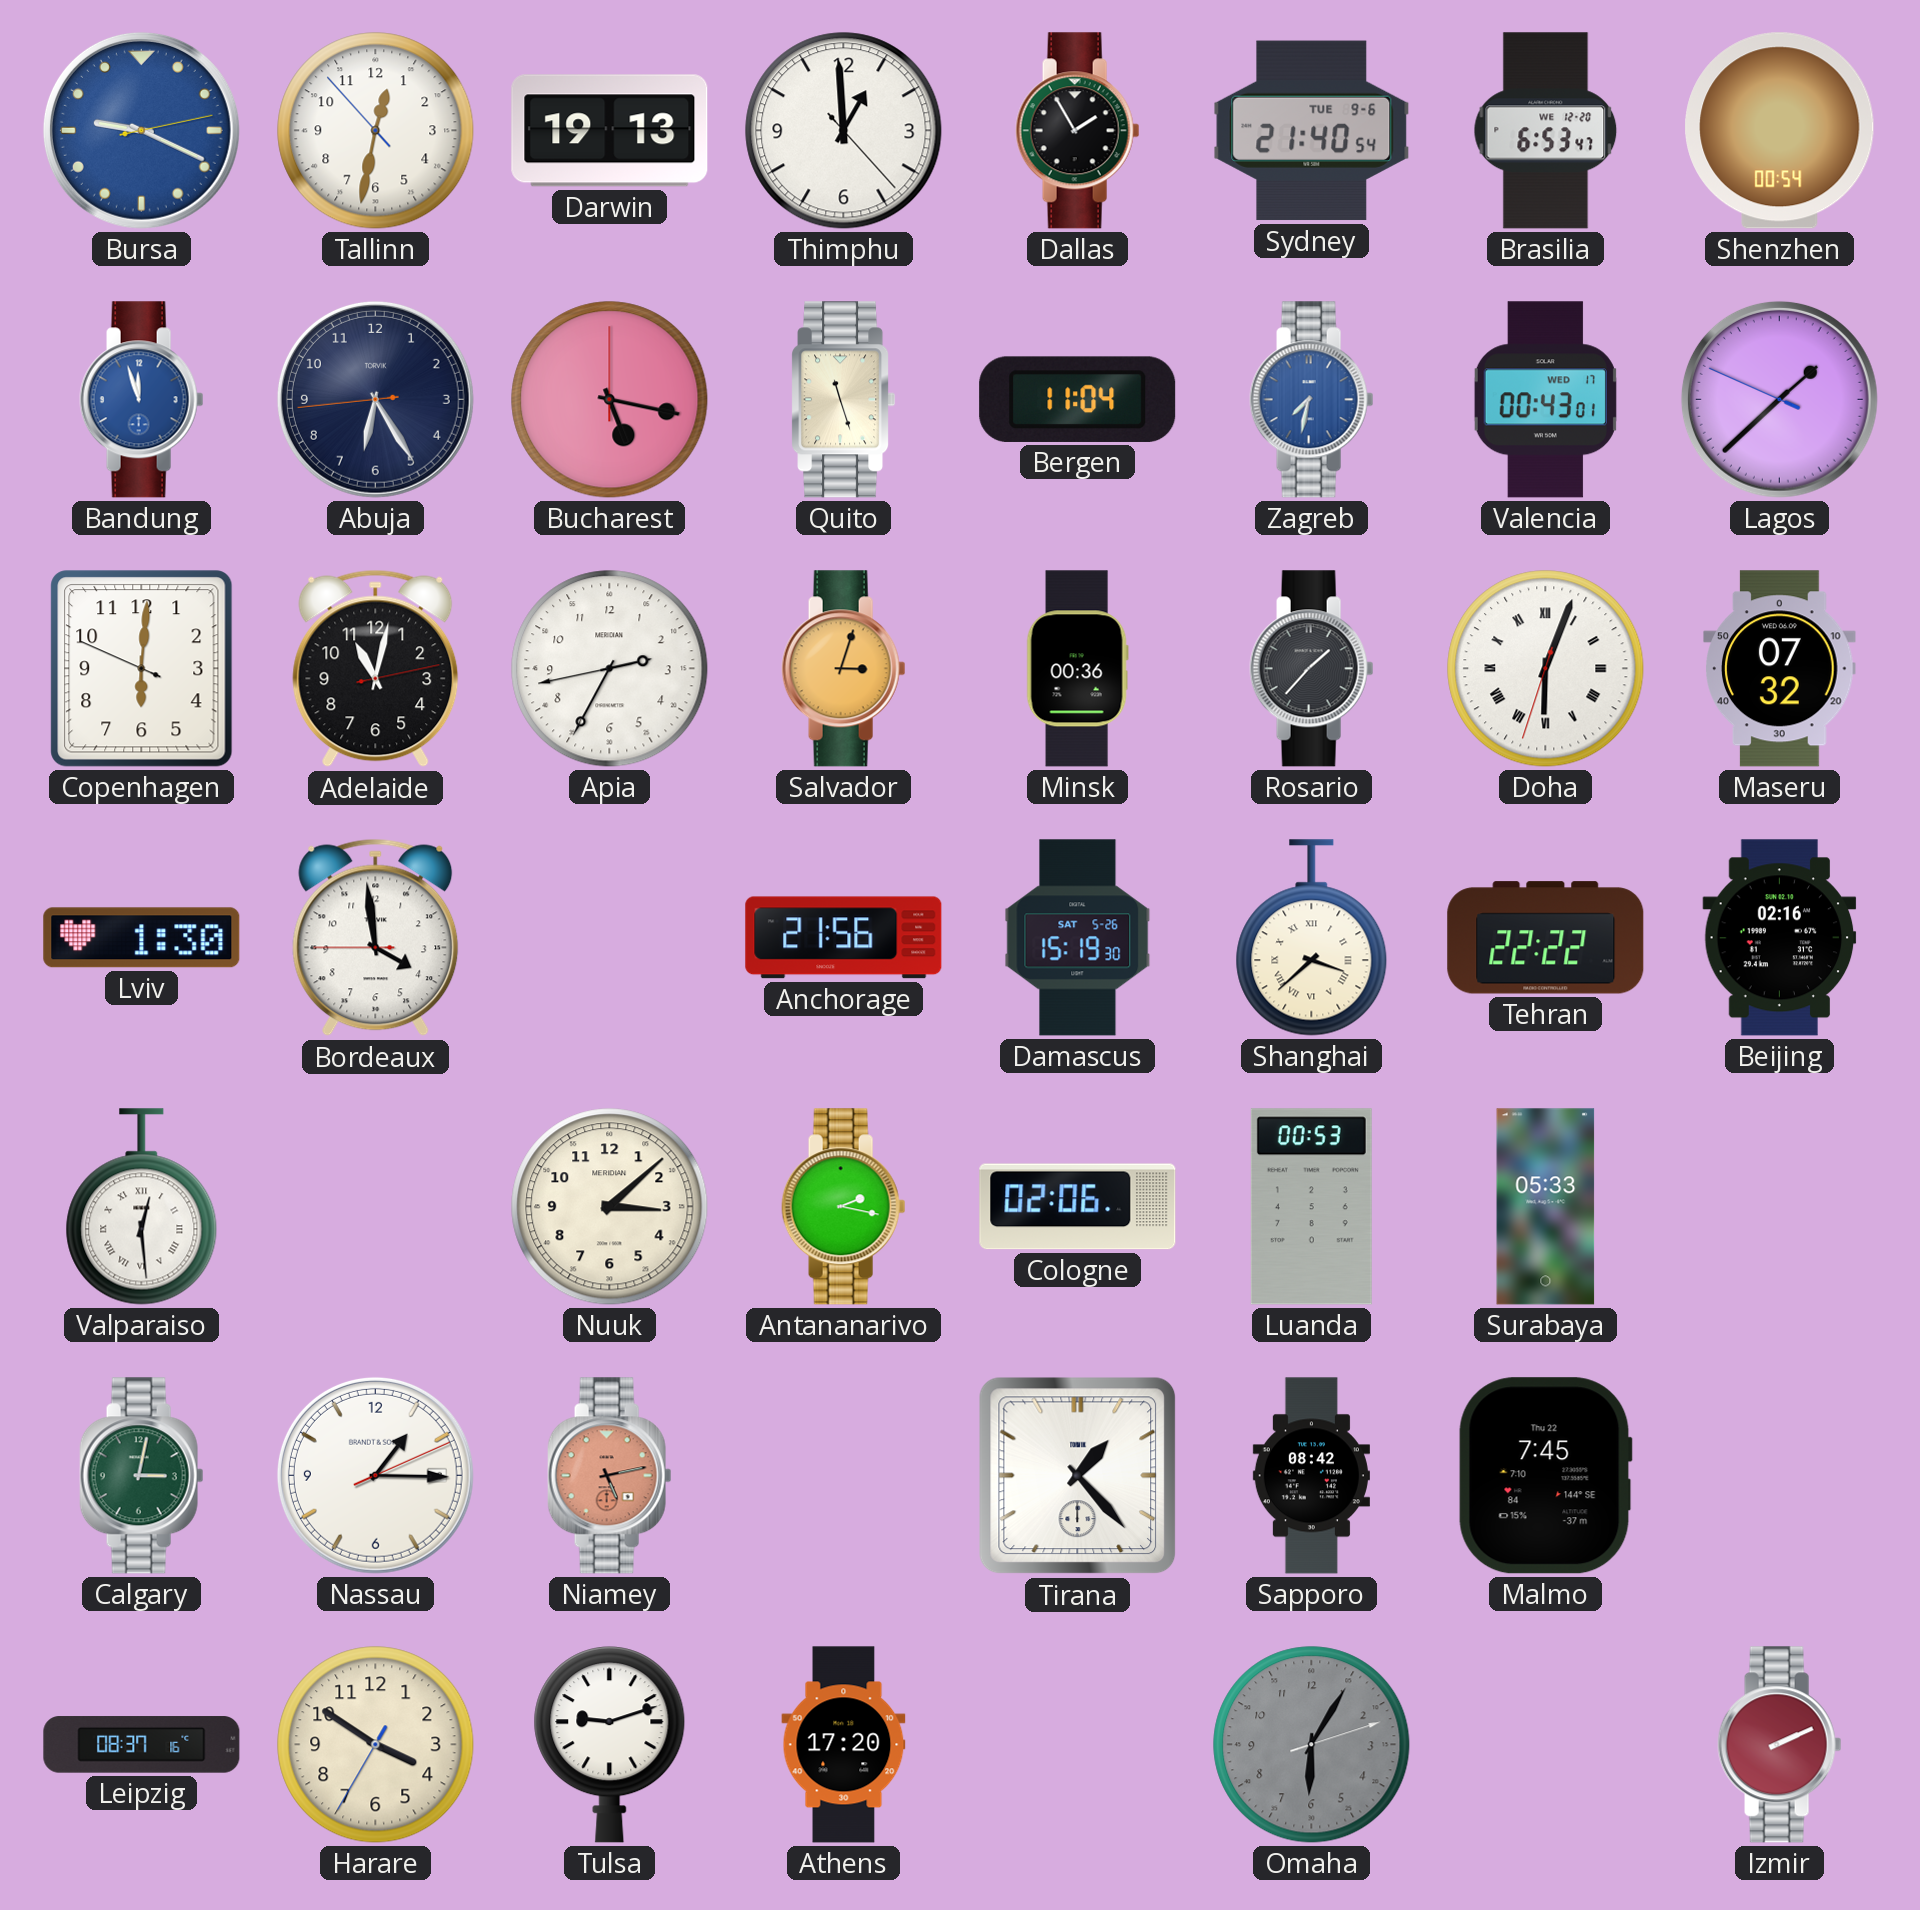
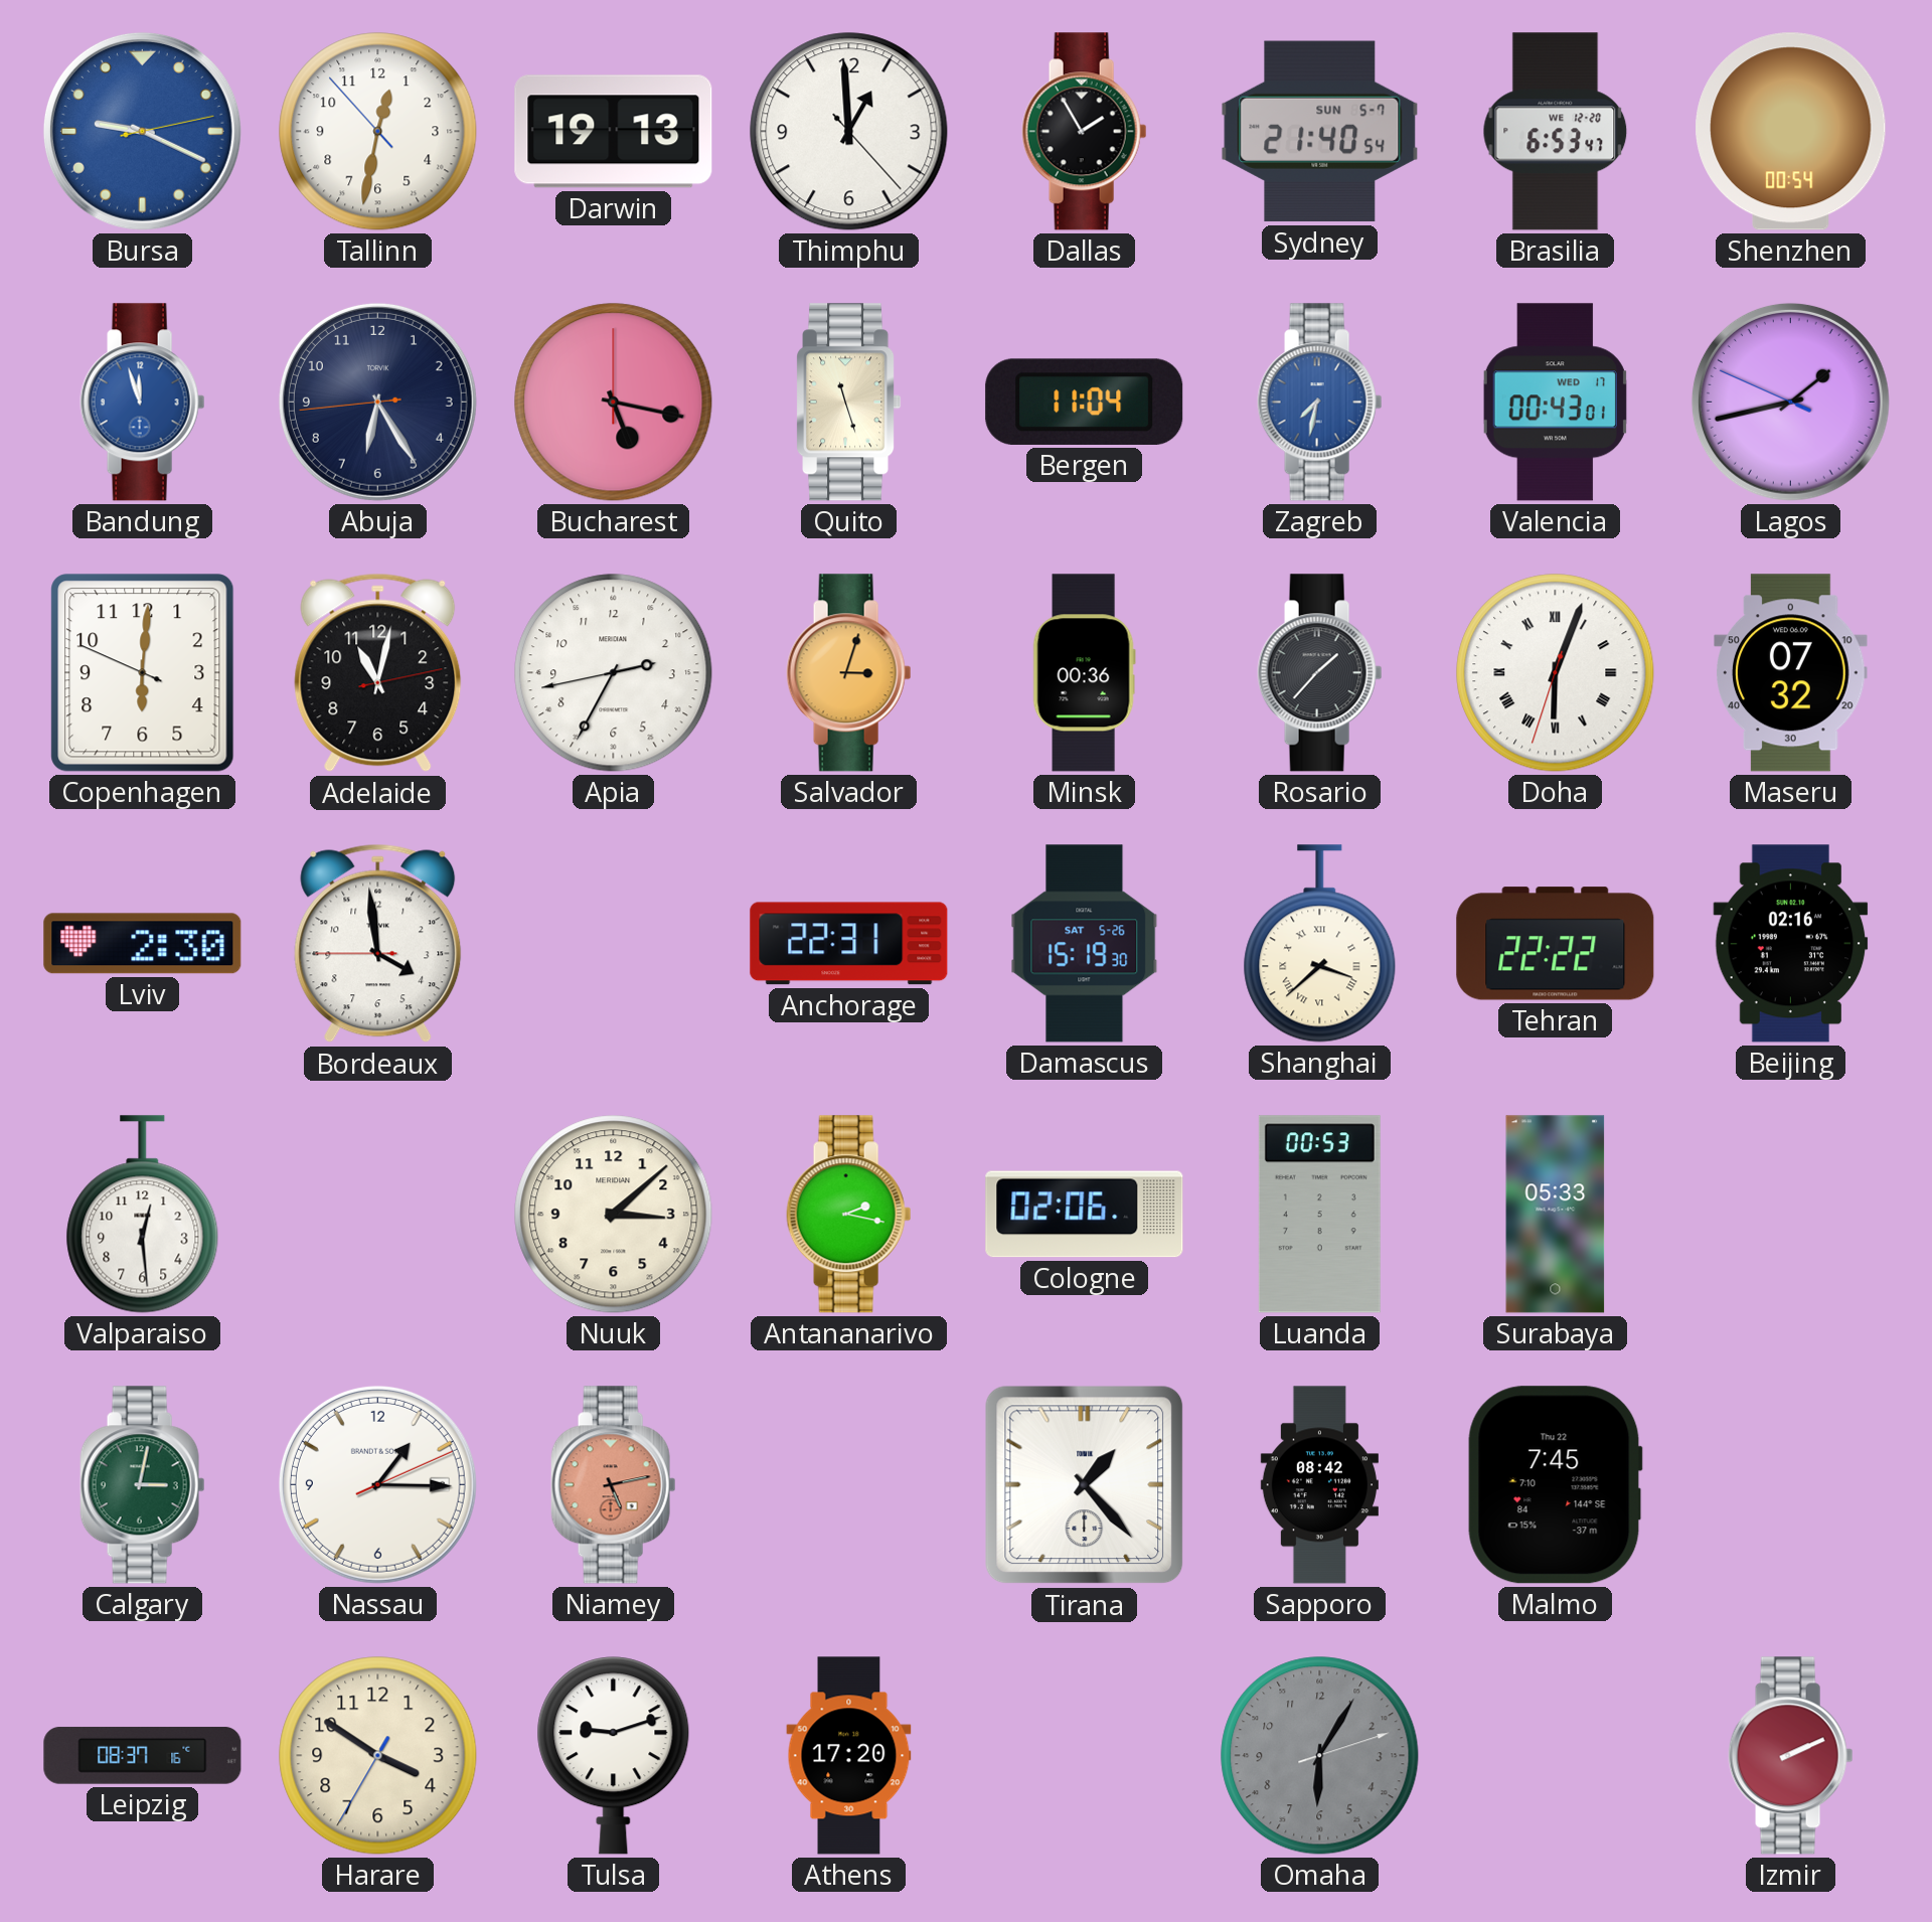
Sydney date: TUE 9-6 -> SUN 5-7 (1320, 132)
Lagos: 1:37 -> 1:42 (1790, 402)
Lviv: 1:30 -> 2:30 (143, 944)
Anchorage: 21:56 -> 22:31 (849, 944)
Valparaiso numerals: Roman -> Arabic (143, 1215)
